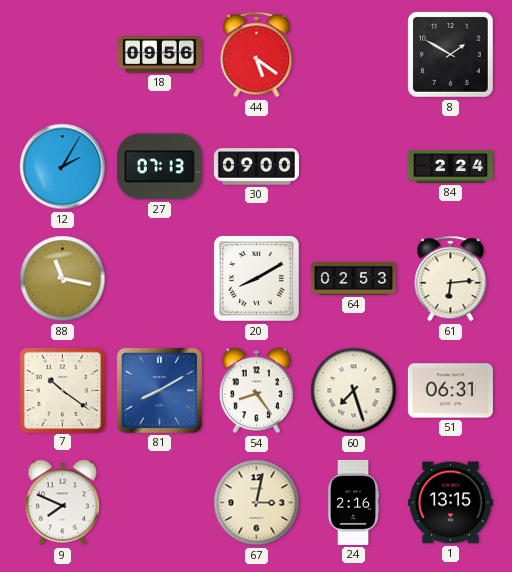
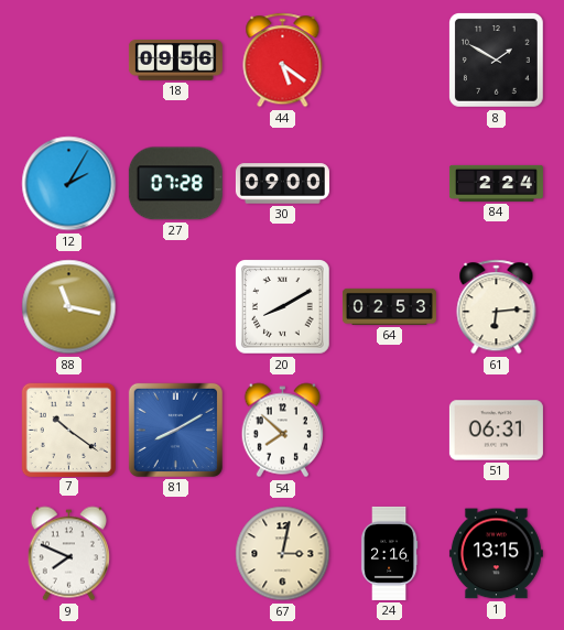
27: 07:13 -> 07:28 (175, 184)
54: 8:24 -> 7:52 (282, 431)
60: 7:27 -> none (354, 391)
